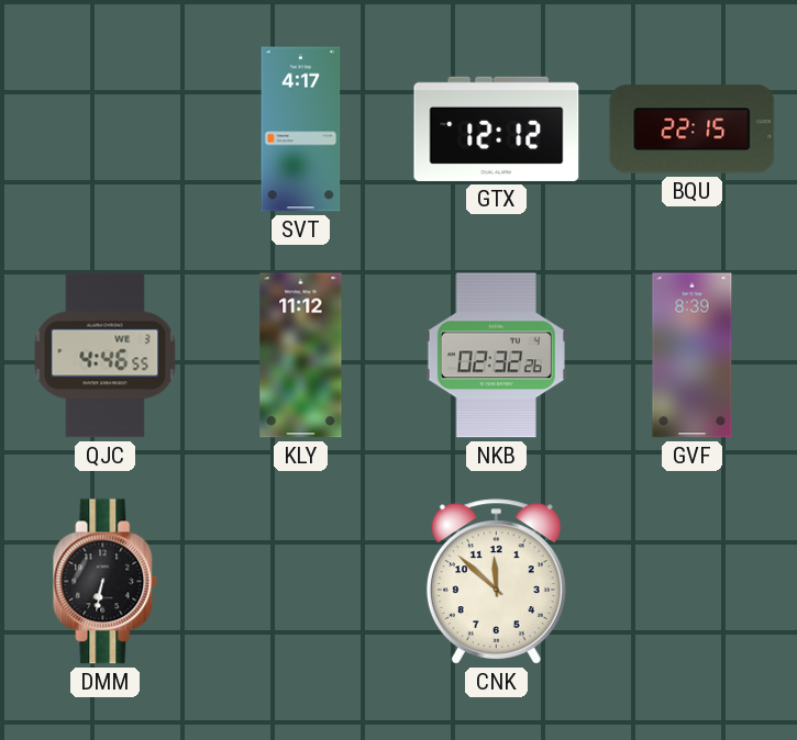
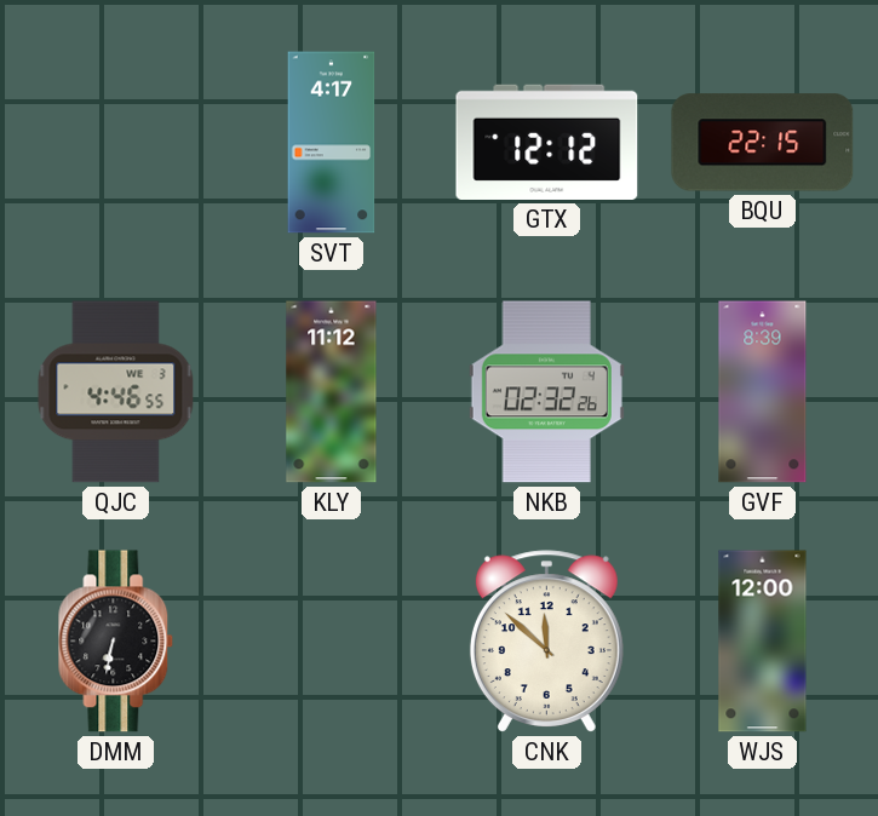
WJS: none -> 12:00 (763, 642)
